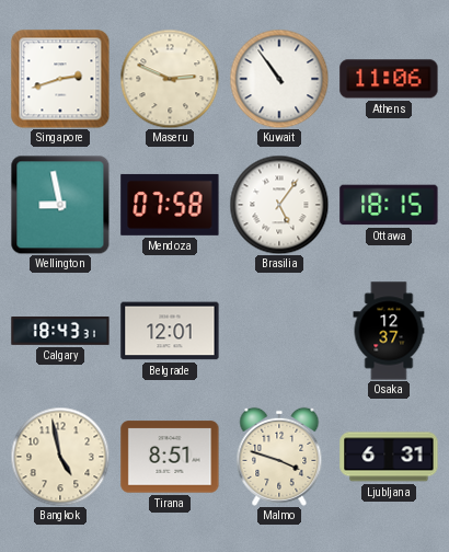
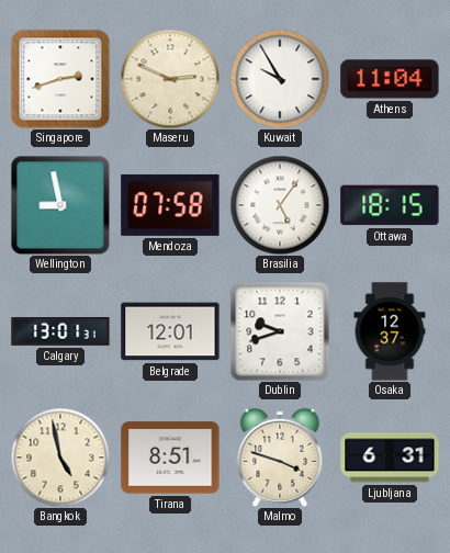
Kuwait: 10:54 -> 9:55 (280, 79)
Athens: 11:06 -> 11:04 (390, 79)
Calgary: 18:43 -> 13:01 (60, 332)
Dublin: none -> 9:42 (280, 331)
